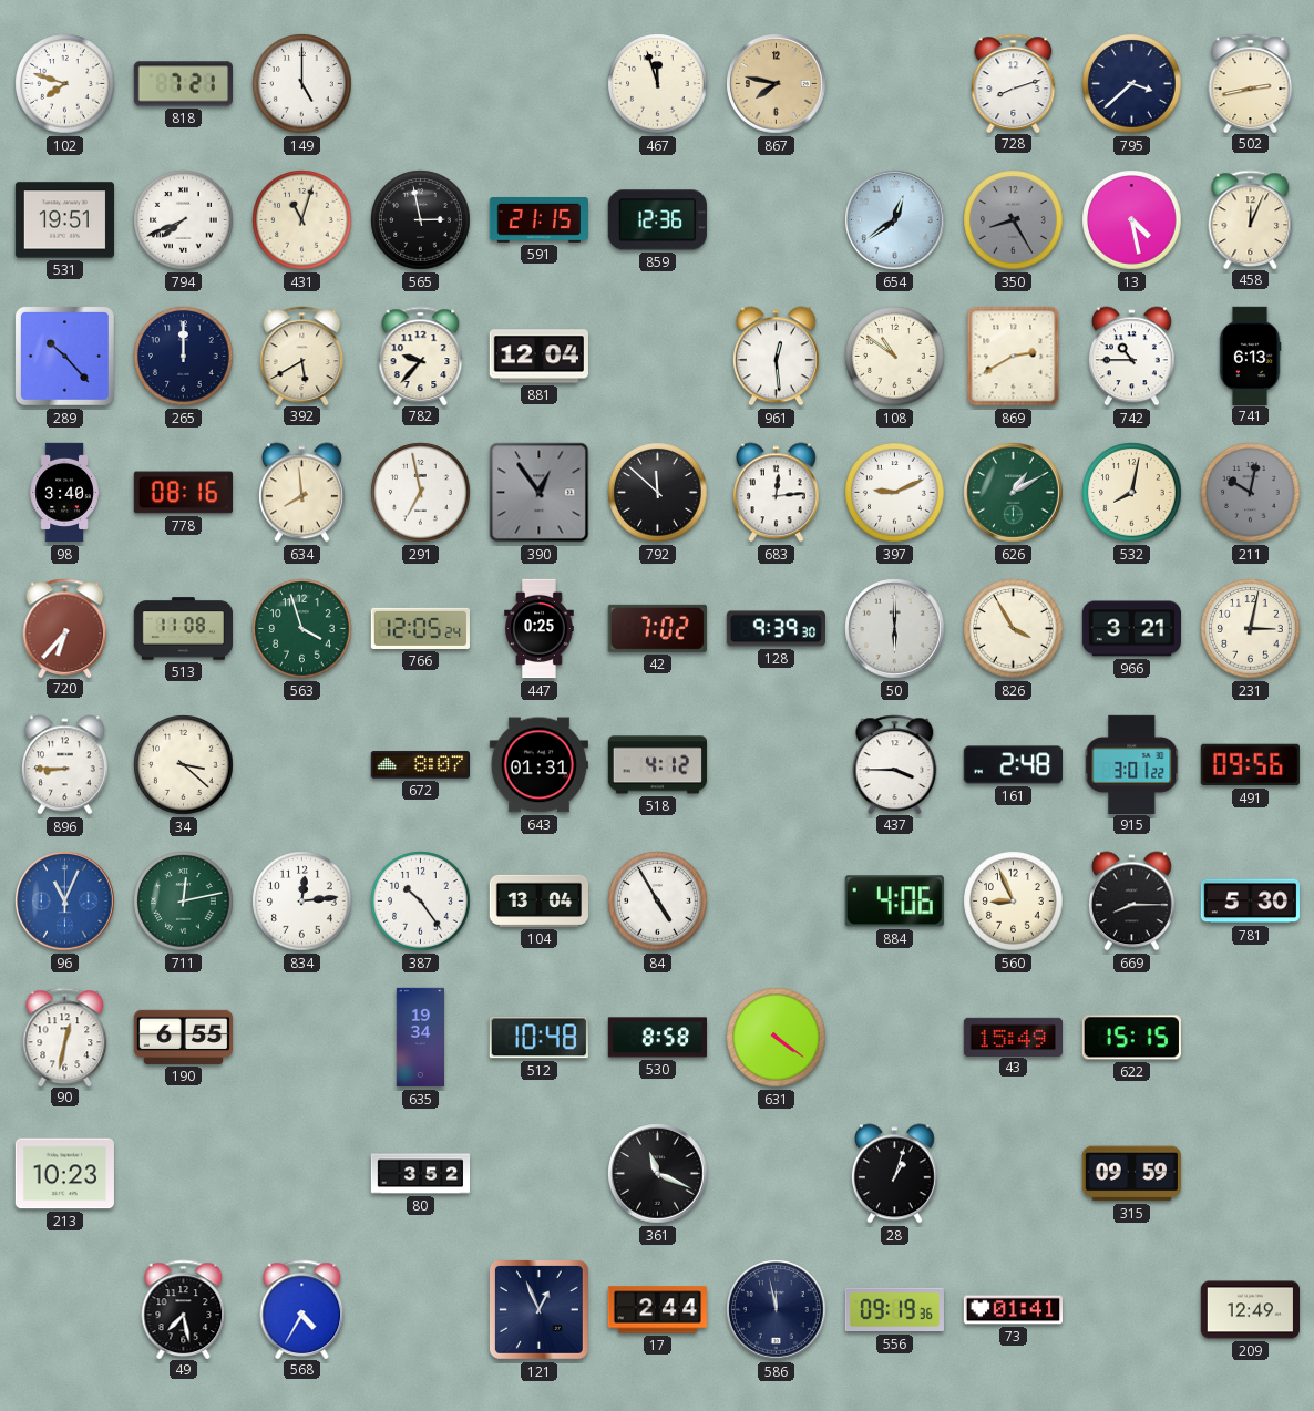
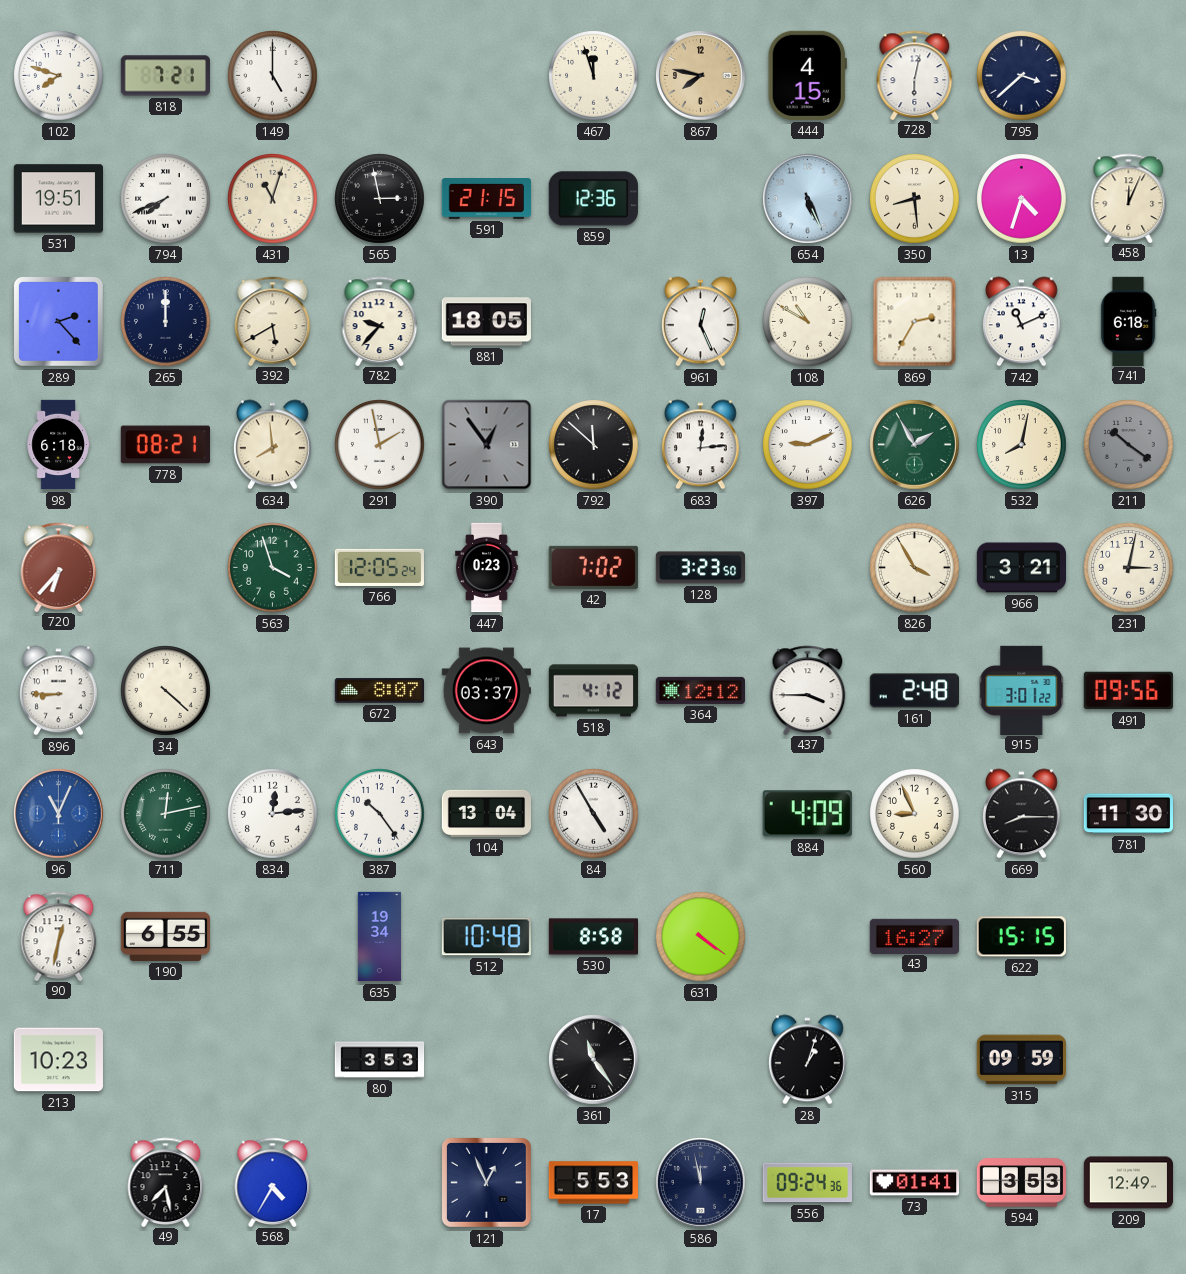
444: none -> 4:15 (807, 75)
728: 8:12 -> 6:02 (915, 75)
502: 2:43 -> none (1251, 83)
654: 12:39 -> 5:26 (808, 199)
350: 8:25 -> 8:29 (915, 199)
350 dial: grey -> cream (915, 199)
13: 4:28 -> 4:33 (1022, 199)
289: 10:23 -> 2:23 (58, 321)
881: 12:04 -> 18:05 (486, 322)
961: 12:29 -> 12:26 (700, 322)
108: 10:51 -> 10:50 (808, 322)
869: 2:40 -> 2:35 (915, 322)
742: 10:45 -> 11:11 (1021, 322)
741: 6:13 -> 6:18 (1128, 321)
98: 3:40 -> 6:18 (58, 445)
778: 08:16 -> 08:21 (165, 445)
291: 6:58 -> 1:58 (380, 445)
626: 1:10 -> 1:55 (915, 445)
211: 10:02 -> 10:21 (1129, 445)
513: 11:08 -> none (183, 629)
447: 0:25 -> 0:23 (487, 568)
128: 9:39 -> 3:23 (700, 568)
50: 6:00 -> none (895, 629)
34: 3:22 -> 4:22 (166, 691)
643: 01:31 -> 03:37 (486, 691)
364: none -> 12:12 (700, 690)
884: 4:06 -> 4:09 (807, 814)
781: 5:30 -> 11:30 (1128, 814)
43: 15:49 -> 16:27 (914, 936)
80: 3:52 -> 3:53 (380, 1060)
361: 11:19 -> 11:24 (594, 1060)
17: 2:44 -> 5:53 (593, 1183)
556: 09:19 -> 09:24 (807, 1183)
594: none -> 3:53 (1021, 1183)
